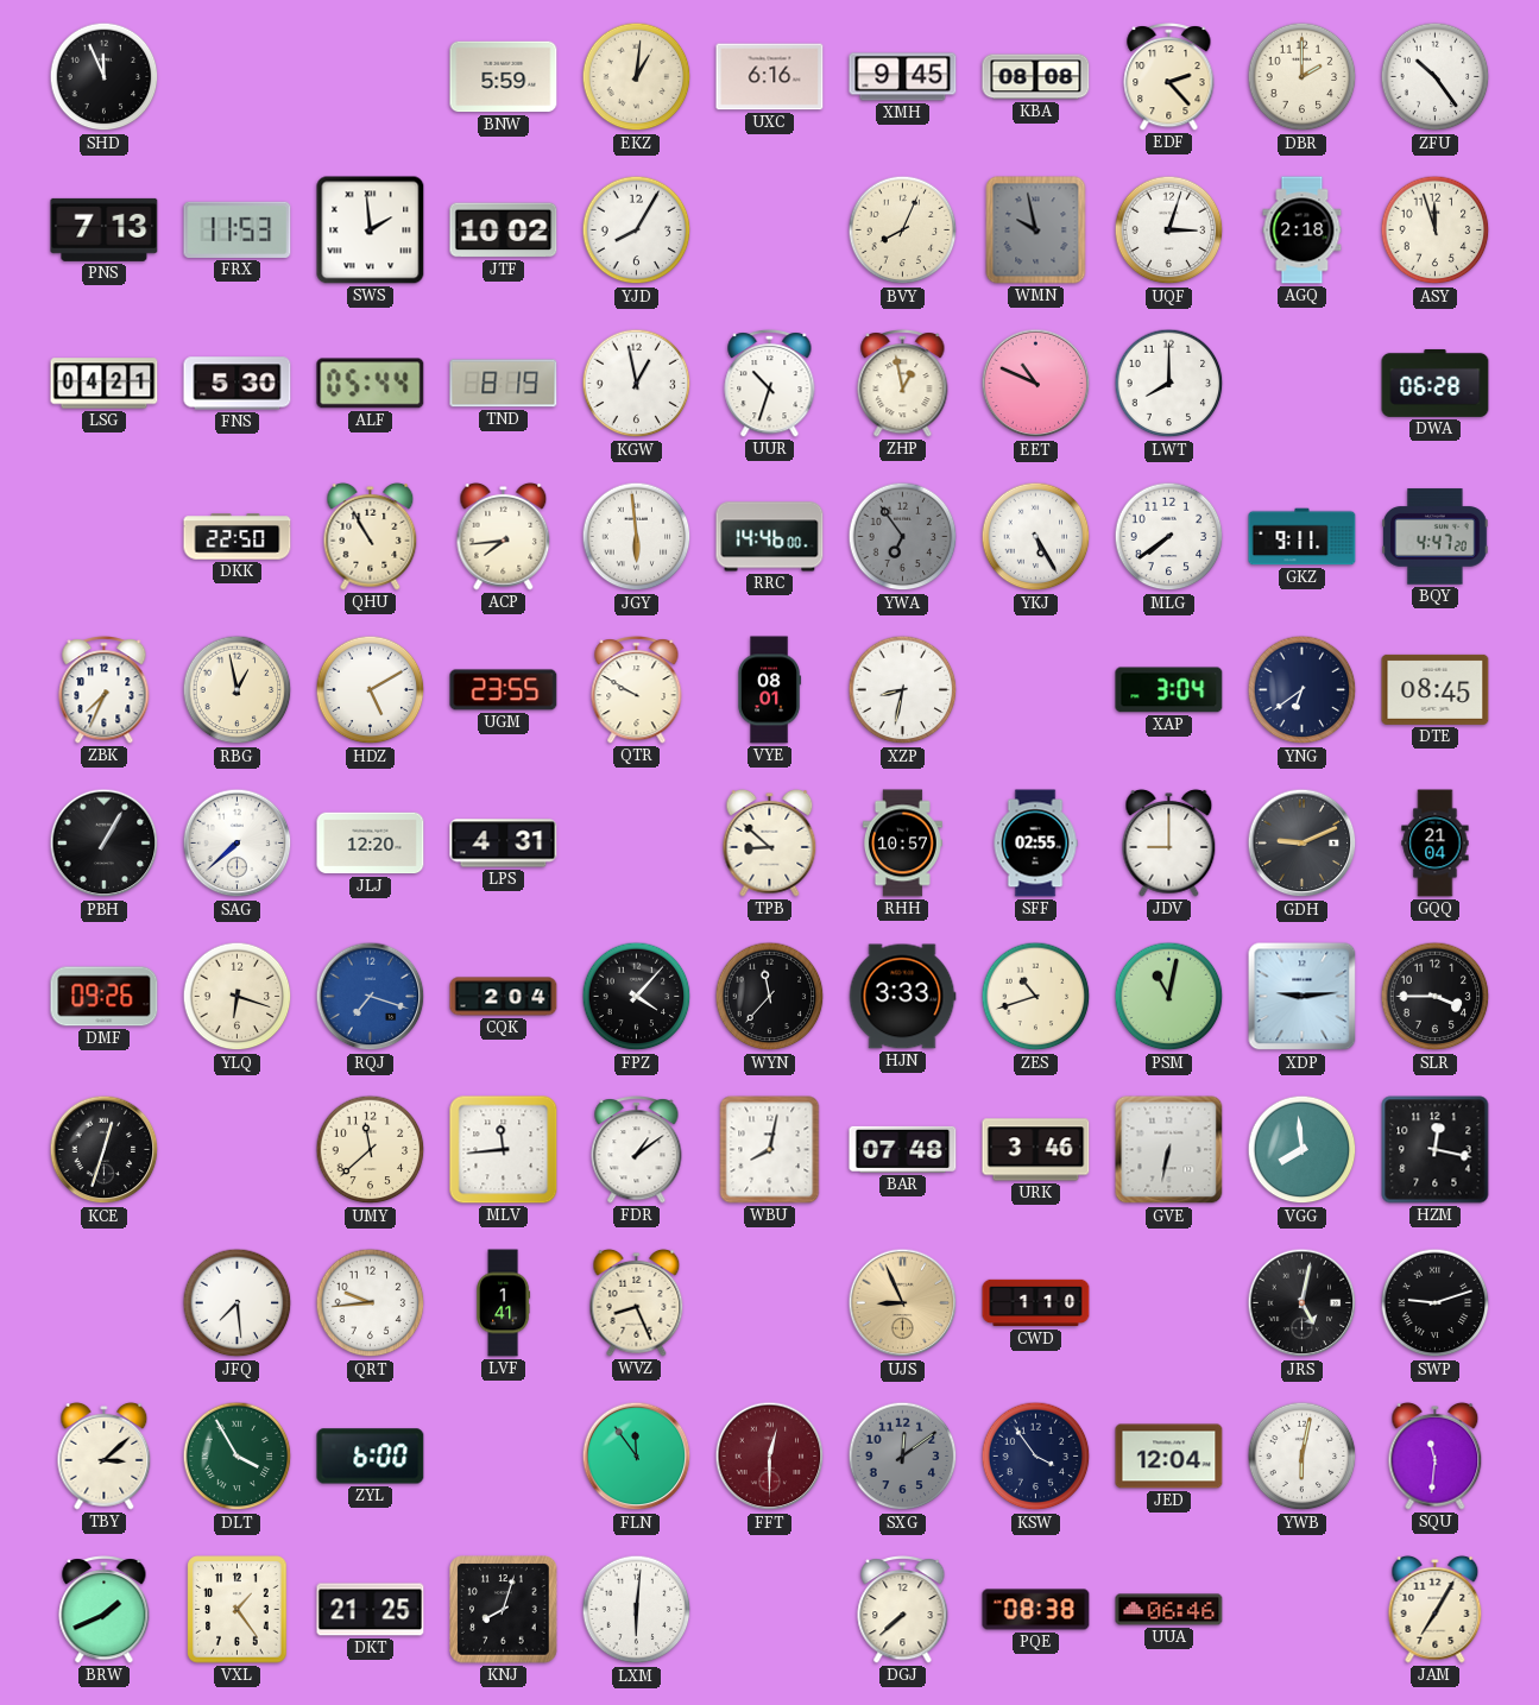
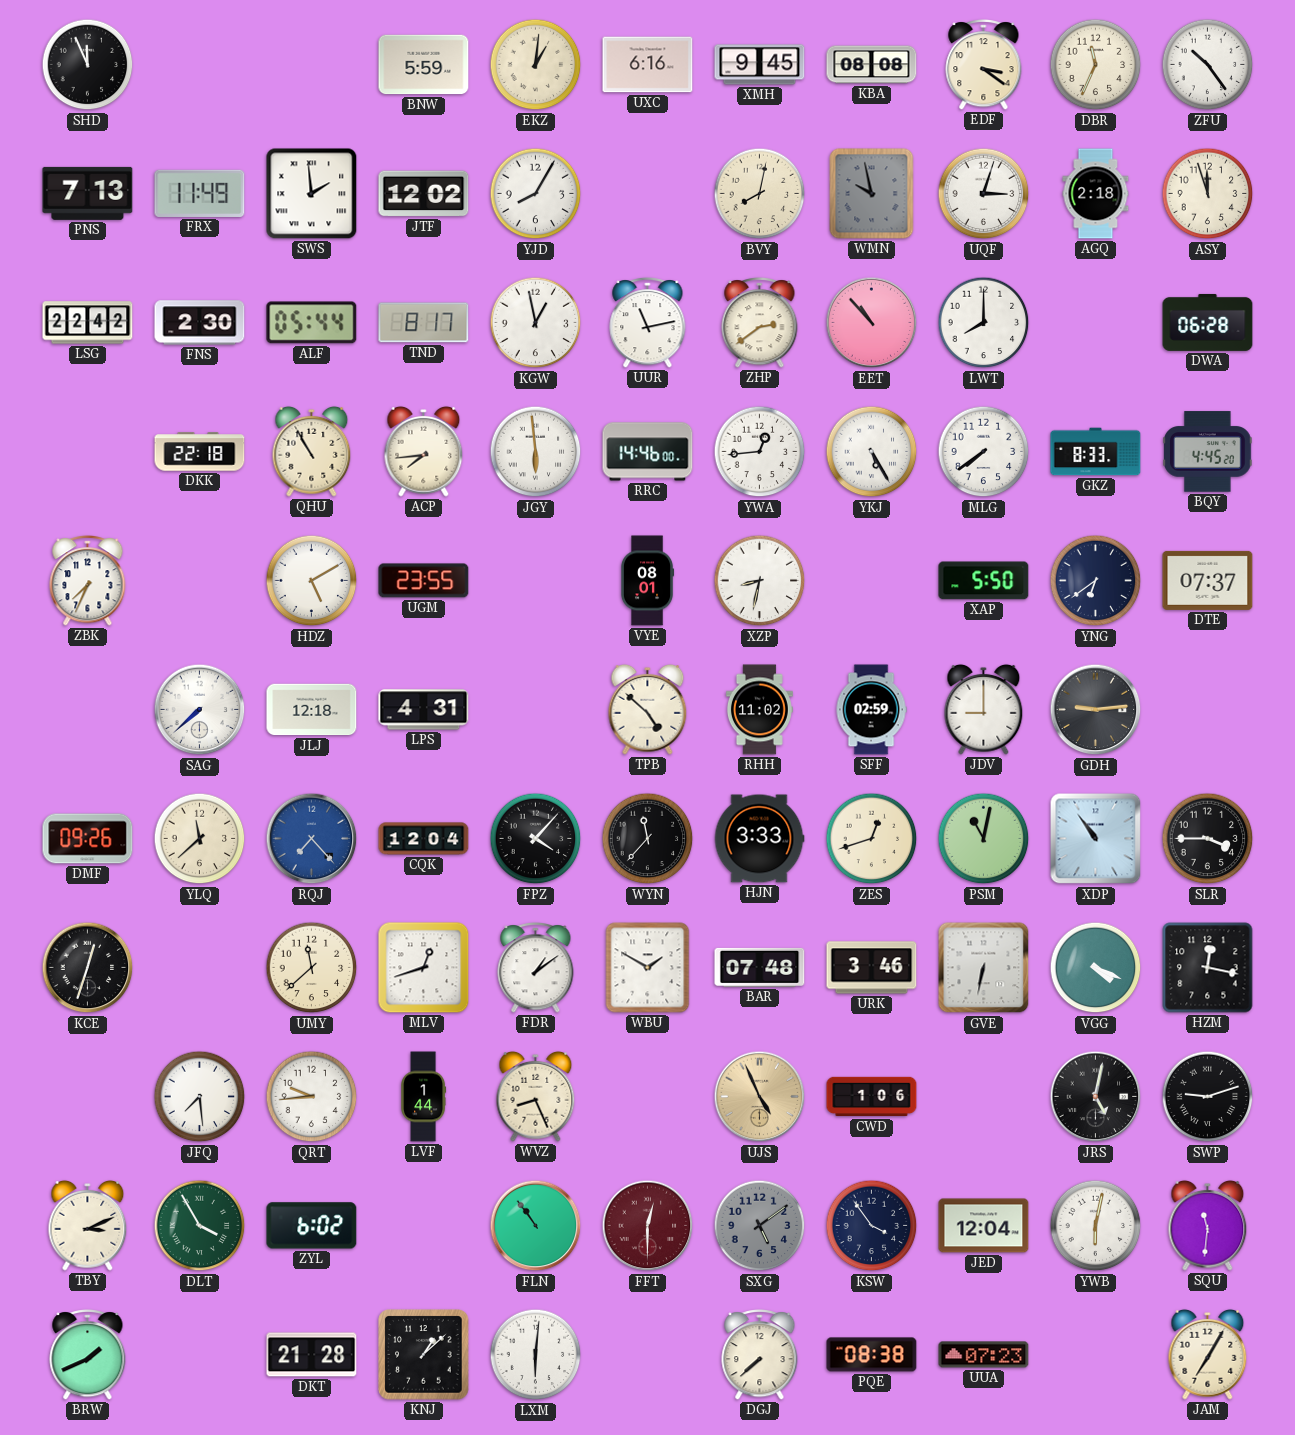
EDF: 2:23 -> 3:21 (984, 65)
DBR: 2:00 -> 11:34 (1096, 65)
FRX: 11:53 -> 11:49 (200, 193)
JTF: 10:02 -> 12:02 (424, 194)
BVY: 8:04 -> 8:02 (760, 194)
LSG: 04:21 -> 22:42 (88, 323)
FNS: 5:30 -> 2:30 (200, 323)
TND: 8:19 -> 8:17 (424, 323)
UUR: 10:33 -> 11:13 (648, 323)
ZHP: 12:58 -> 2:39 (760, 323)
EET: 10:49 -> 10:53 (872, 323)
DKK: 22:50 -> 22:18 (200, 452)
YWA: 6:54 -> 12:44 (760, 452)
YWA dial: grey -> white (760, 452)
GKZ: 9:11 -> 8:33 (1096, 452)
BQY: 4:47 -> 4:45 (1208, 452)
RBG: 12:58 -> none (238, 690)
QTR: 9:50 -> none (637, 690)
XAP: 3:04 -> 5:50 (984, 581)
DTE: 08:45 -> 07:37 (1208, 580)
PBH: 1:05 -> none (105, 844)
JLJ: 12:20 -> 12:18 (312, 710)
TPB: 8:52 -> 4:52 (648, 709)
RHH: 10:57 -> 11:02 (759, 710)
SFF: 02:55 -> 02:59 (871, 710)
GDH: 9:11 -> 9:14 (1096, 710)
GQQ: 21:04 -> none (1436, 844)
YLQ: 6:18 -> 11:38 (200, 839)
RQJ: 7:18 -> 7:23 (312, 839)
CQK: 2:04 -> 12:04 (424, 839)
ZES: 10:42 -> 12:42 (872, 839)
XDP: 9:14 -> 10:54 (1096, 839)
MLV: 11:44 -> 12:42 (424, 968)
WBU: 8:02 -> 1:50 (648, 968)
VGG: 7:59 -> 4:19 (1096, 968)
LVF: 1:41 -> 1:44 (424, 1097)
UJS: 8:56 -> 4:56 (760, 1097)
CWD: 1:10 -> 1:06 (872, 1097)
TBY: 3:08 -> 3:11 (88, 1225)
ZYL: 6:00 -> 6:02 (312, 1226)
FLN: 11:54 -> 10:54 (536, 1226)
SXG: 12:09 -> 5:09 (760, 1226)
VXL: 1:24 -> none (238, 1610)
DKT: 21:25 -> 21:28 (312, 1355)
KNJ: 8:03 -> 1:08 (424, 1355)
UUA: 06:46 -> 07:23 (984, 1355)
